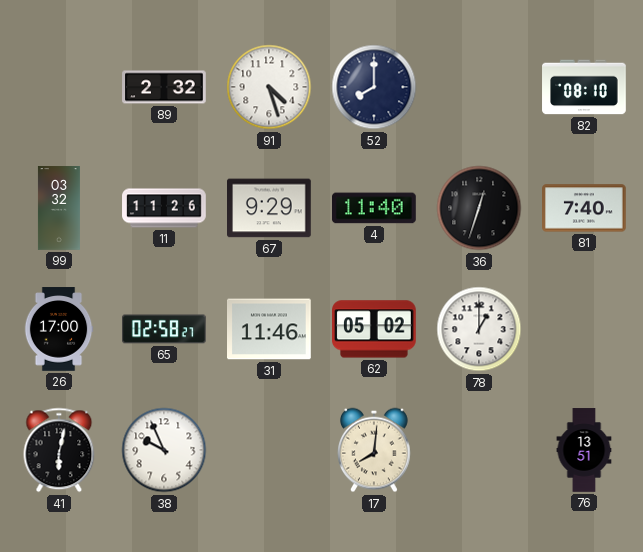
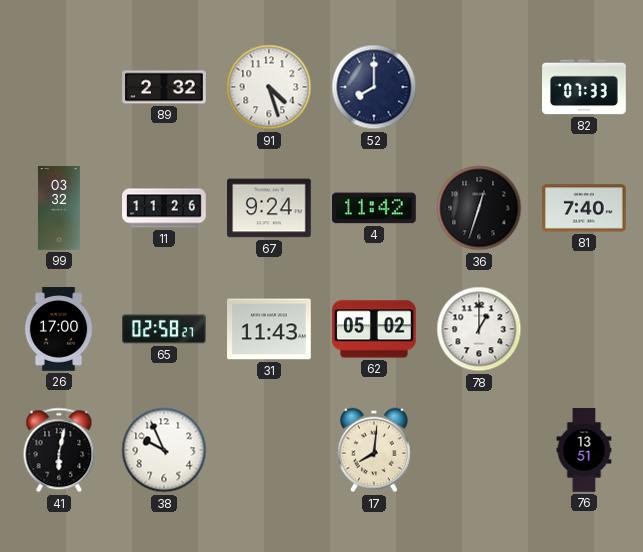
82: 08:10 -> 07:33 (584, 87)
67: 9:29 -> 9:24 (270, 208)
4: 11:40 -> 11:42 (375, 208)
31: 11:46 -> 11:43 (270, 329)
